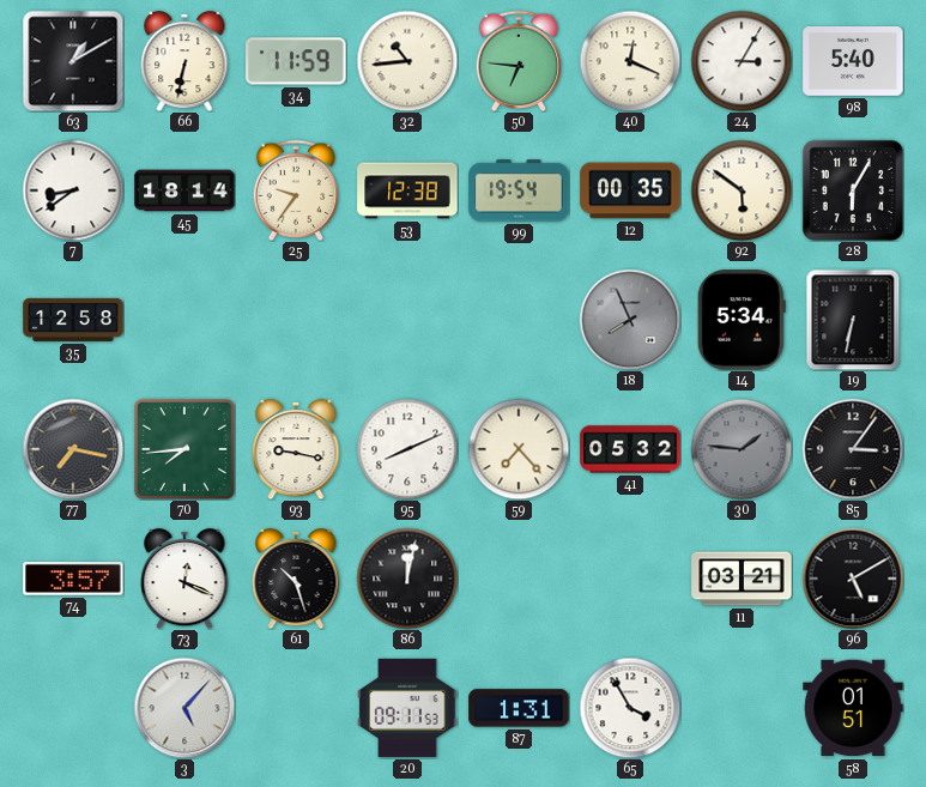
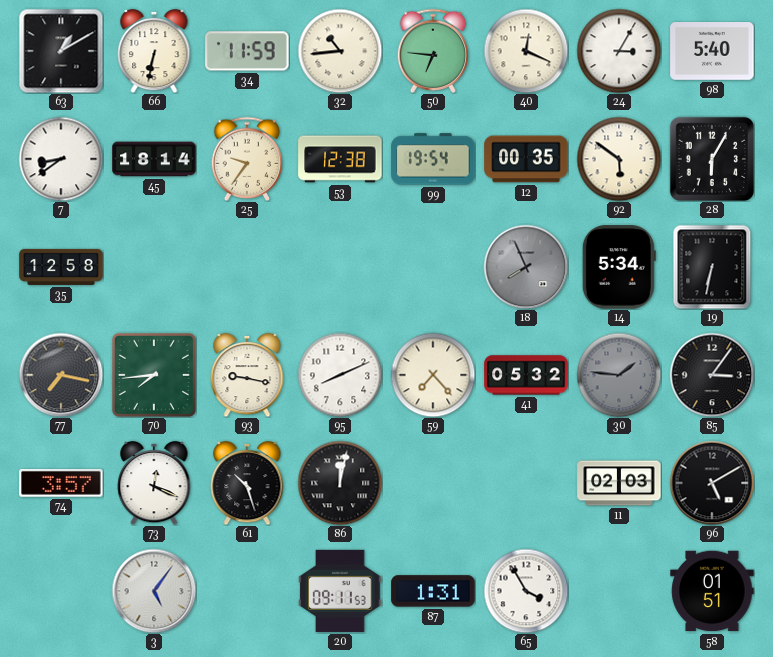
11: 03:21 -> 02:03 (619, 483)
3: 5:07 -> 5:06 (154, 591)
